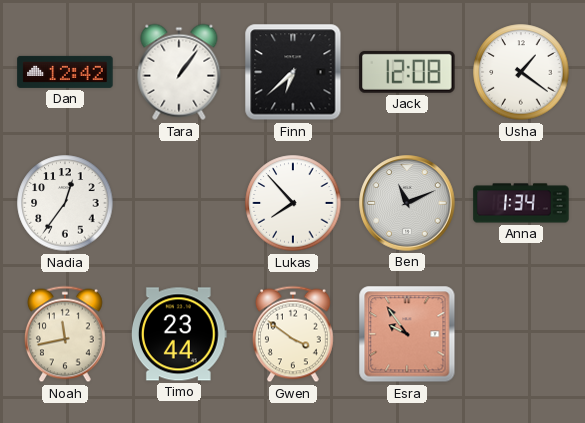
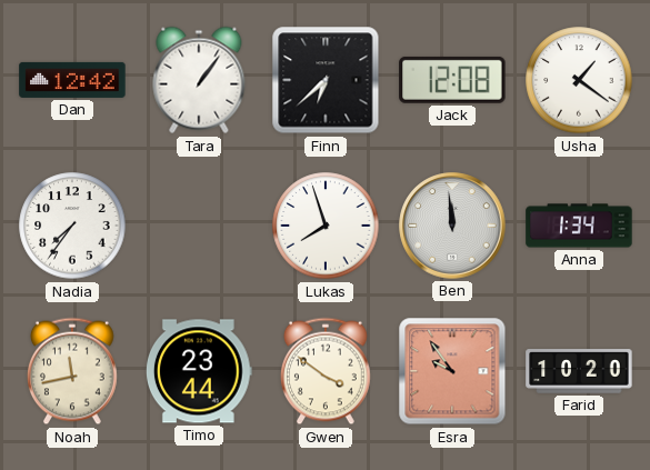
Nadia: 12:36 -> 7:36 (72, 226)
Lukas: 7:53 -> 7:57 (326, 226)
Ben: 11:11 -> 11:59 (452, 226)
Farid: none -> 10:20 (579, 371)
